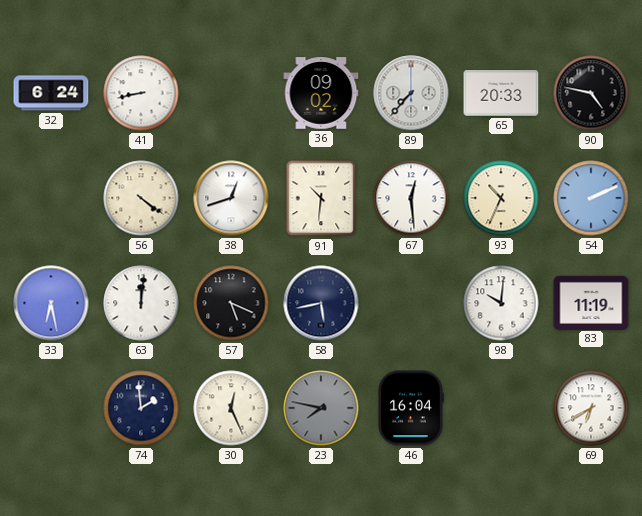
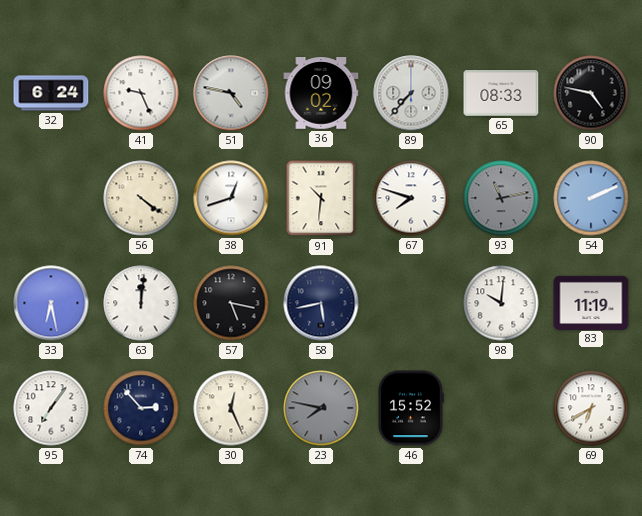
41: 8:43 -> 9:26 (141, 93)
51: none -> 4:47 (231, 93)
65: 20:33 -> 08:33 (501, 93)
67: 12:29 -> 7:48 (411, 198)
93: 10:34 -> 11:13 (501, 198)
93 dial: cream -> grey (501, 198)
57: 5:19 -> 5:17 (231, 303)
95: none -> 7:06 (51, 408)
74: 1:59 -> 2:53 (141, 408)
46: 16:04 -> 15:52 (411, 408)
